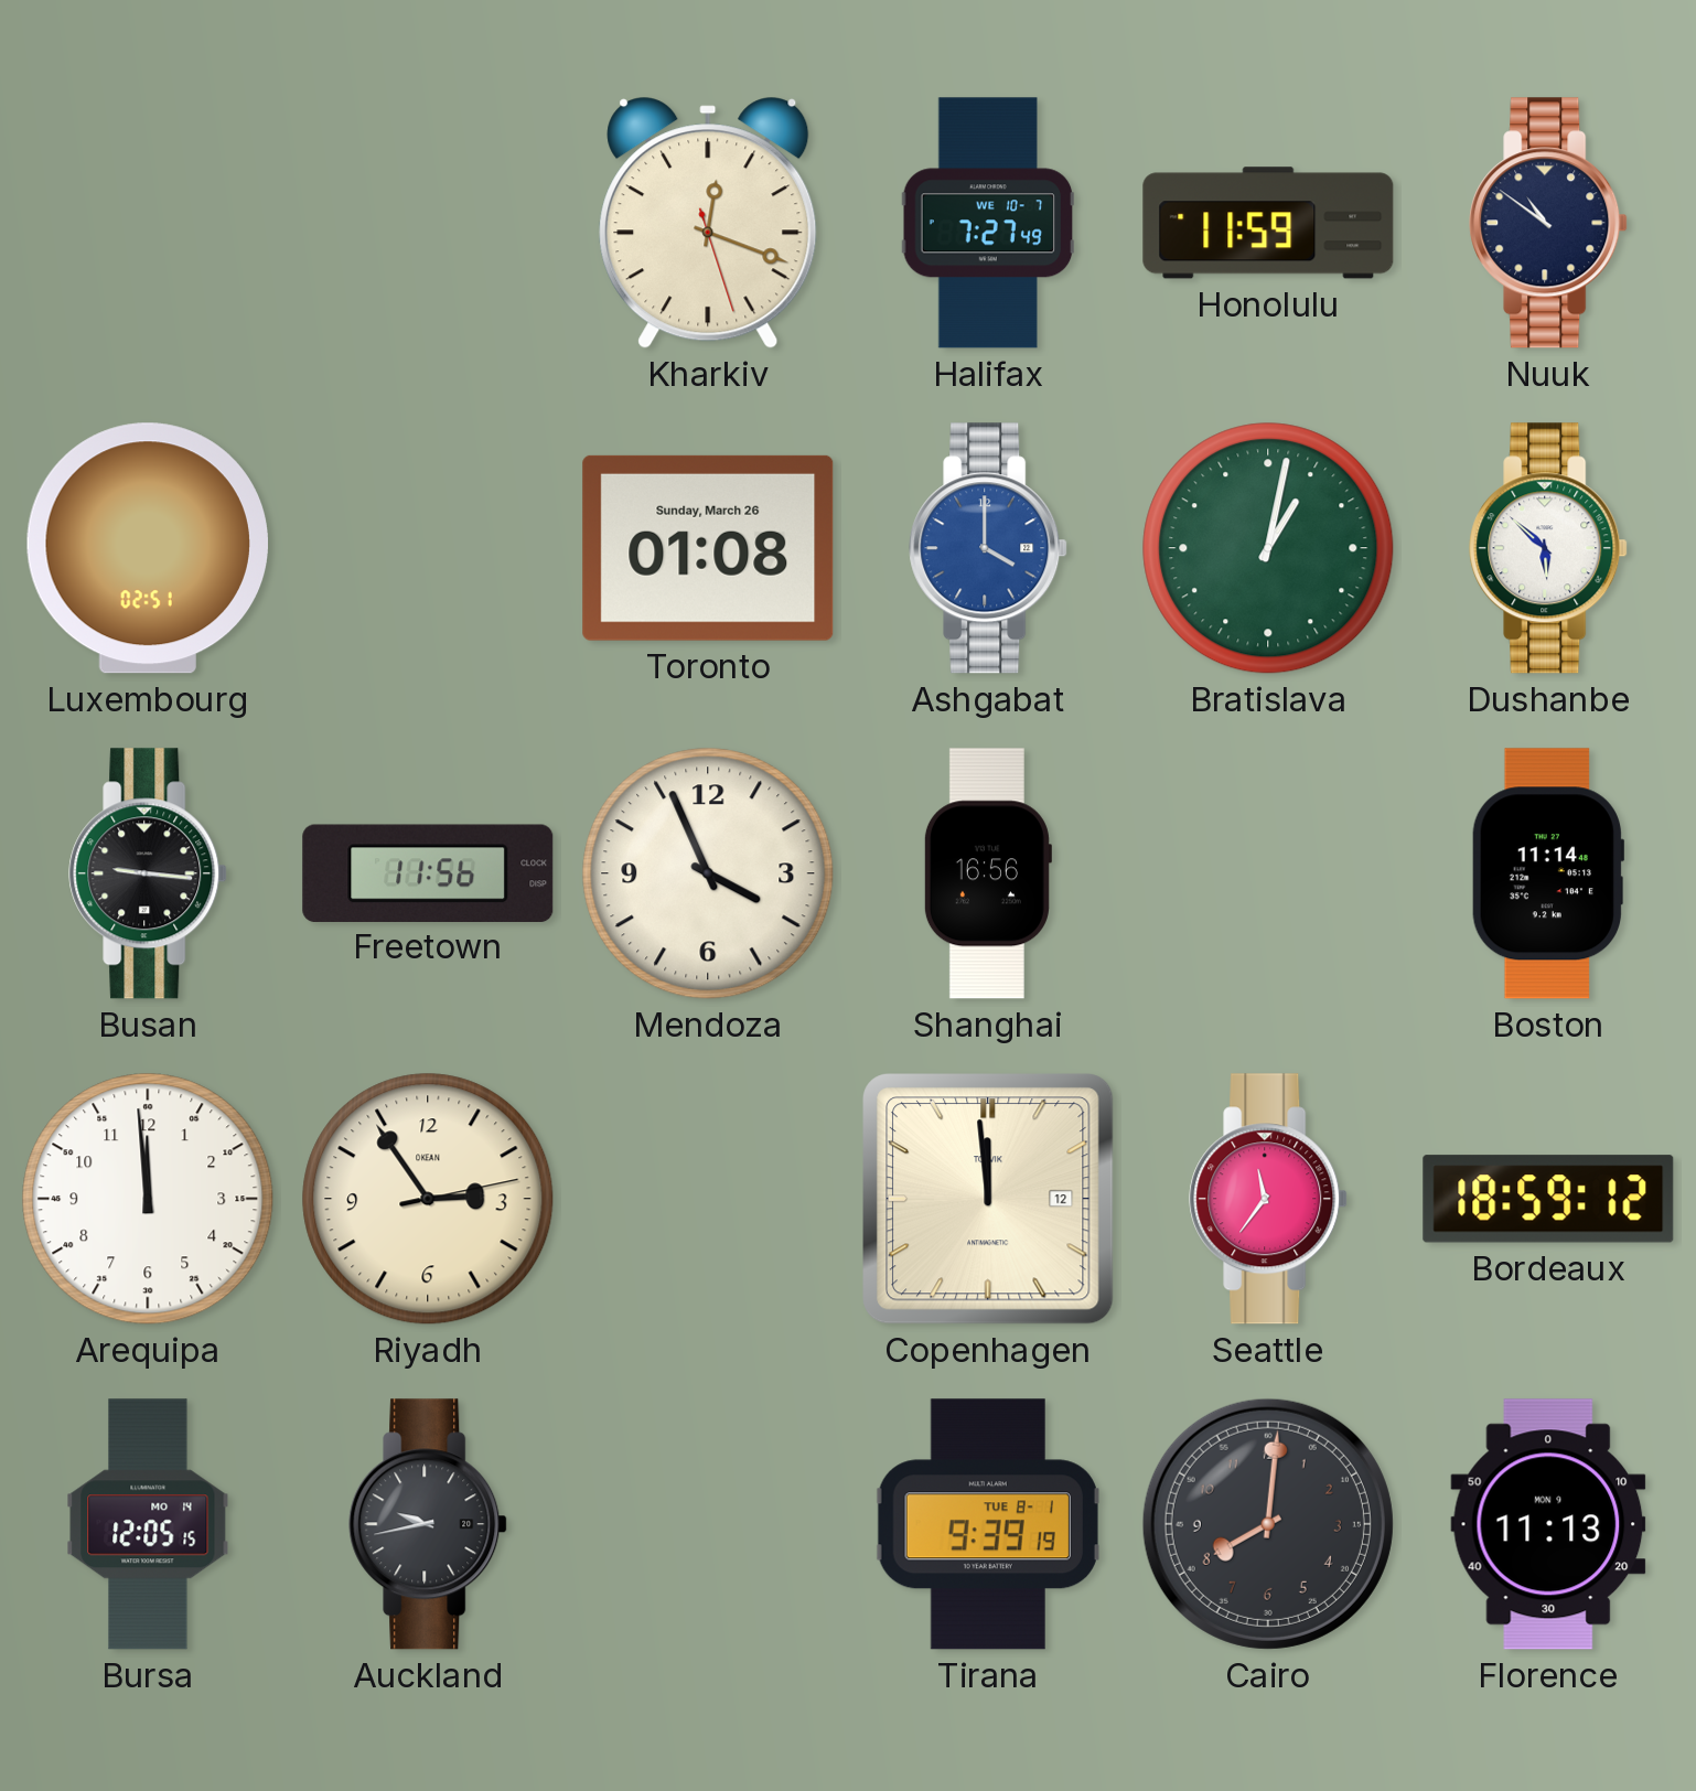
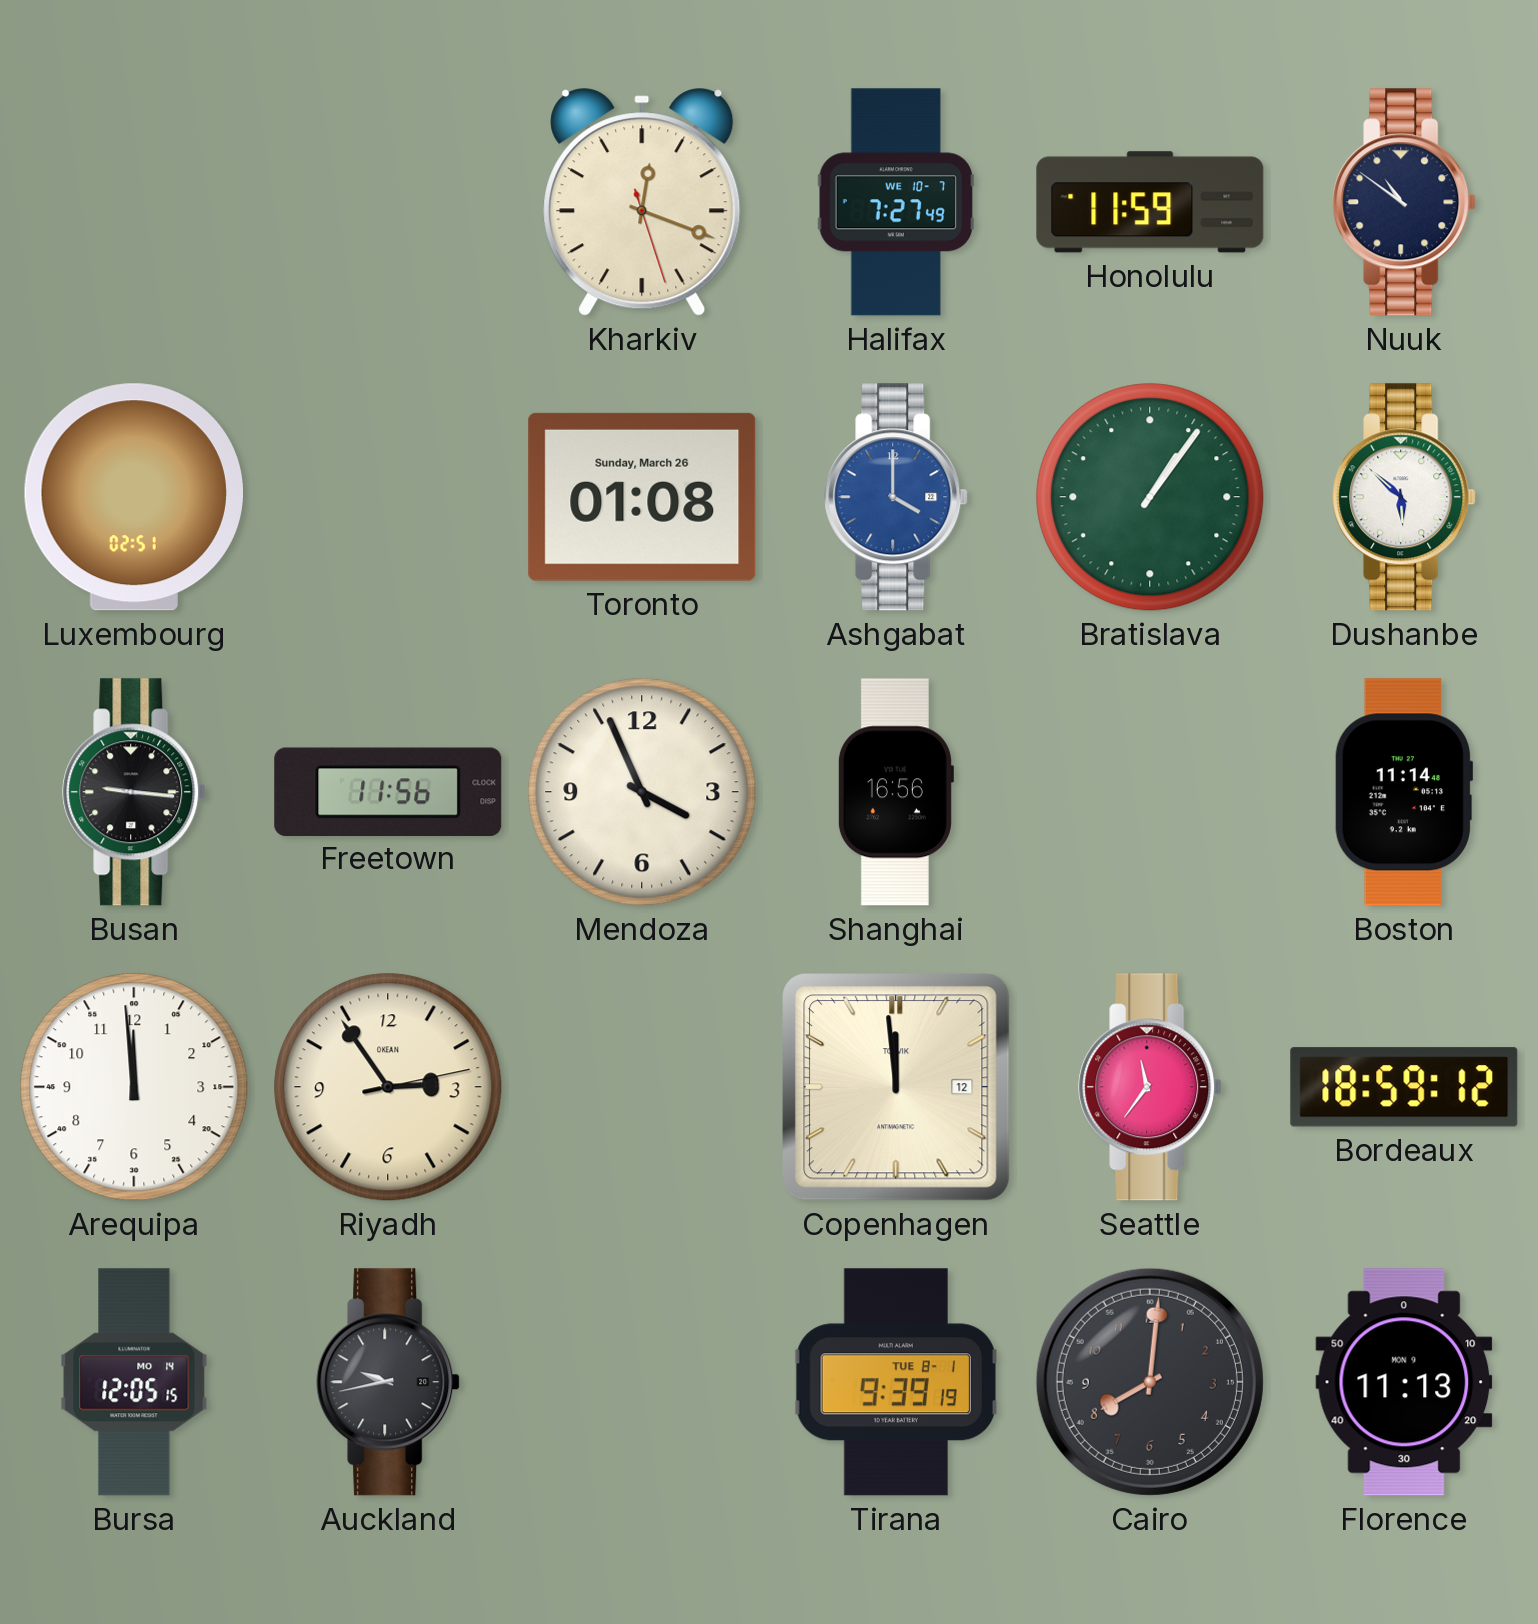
Bratislava: 1:02 -> 1:06 (1150, 497)
